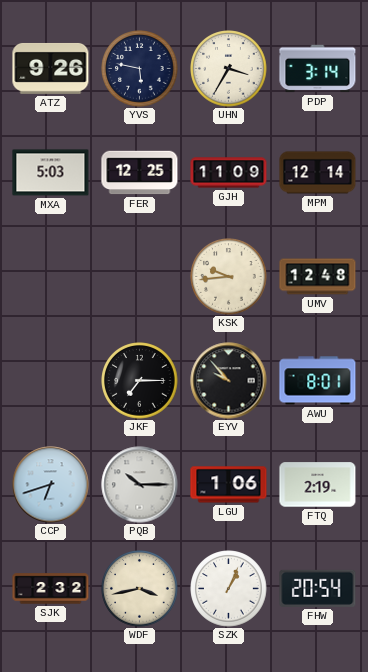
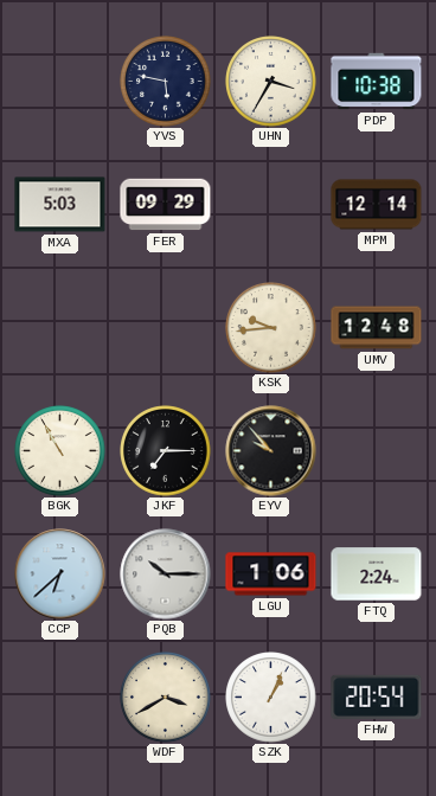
ATZ: 9:26 -> none (51, 68)
PDP: 3:14 -> 10:38 (377, 82)
FER: 12:25 -> 09:29 (166, 205)
GJH: 11:09 -> none (229, 173)
BGK: none -> 10:55 (60, 451)
AWU: 8:01 -> none (318, 381)
CCP: 6:42 -> 6:38 (60, 574)
FTQ: 2:19 -> 2:24 (377, 574)
SJK: 2:32 -> none (51, 589)
WDF: 3:43 -> 3:40 (166, 698)
